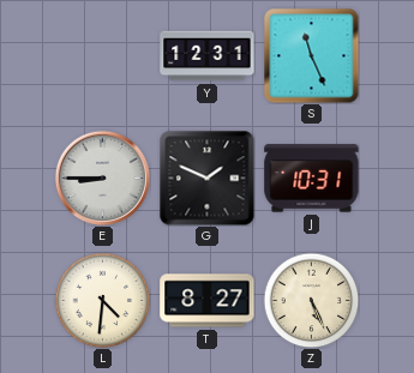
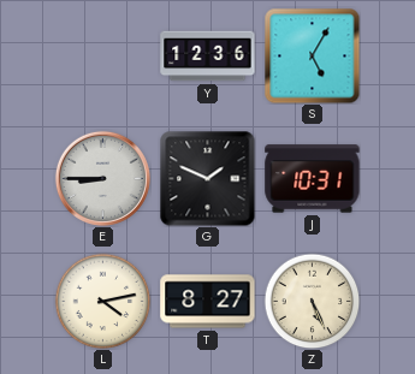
Y: 12:31 -> 12:36 (208, 57)
S: 11:26 -> 5:05 (312, 55)
L: 4:31 -> 4:13 (102, 301)
